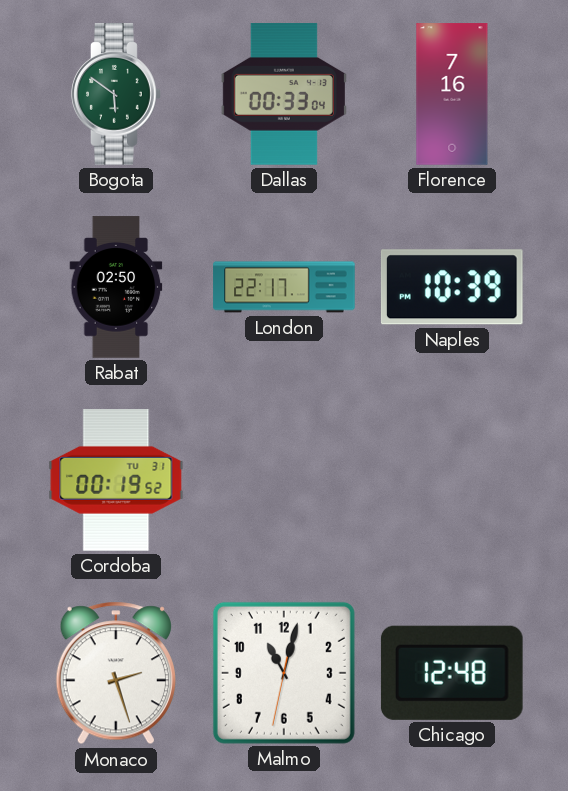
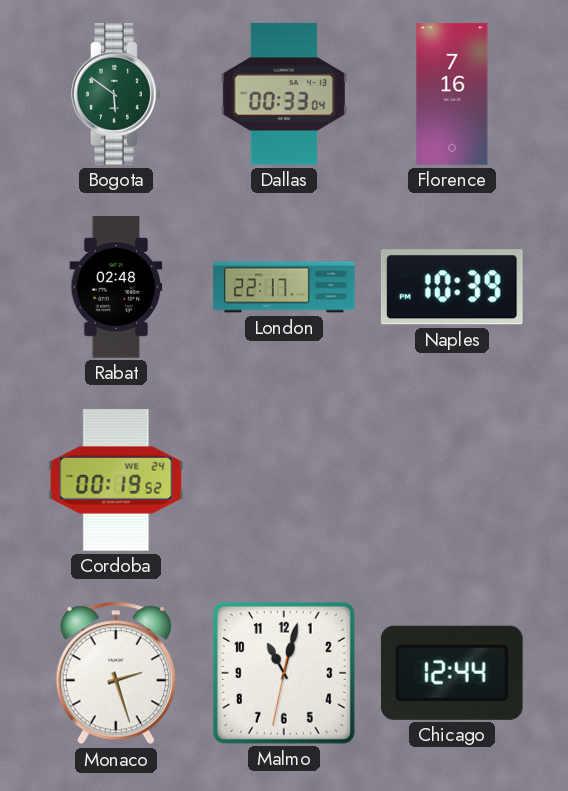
Rabat: 02:50 -> 02:48 (116, 287)
Cordoba date: TU 31 -> WE 24 (116, 480)
Chicago: 12:48 -> 12:44 (452, 673)
